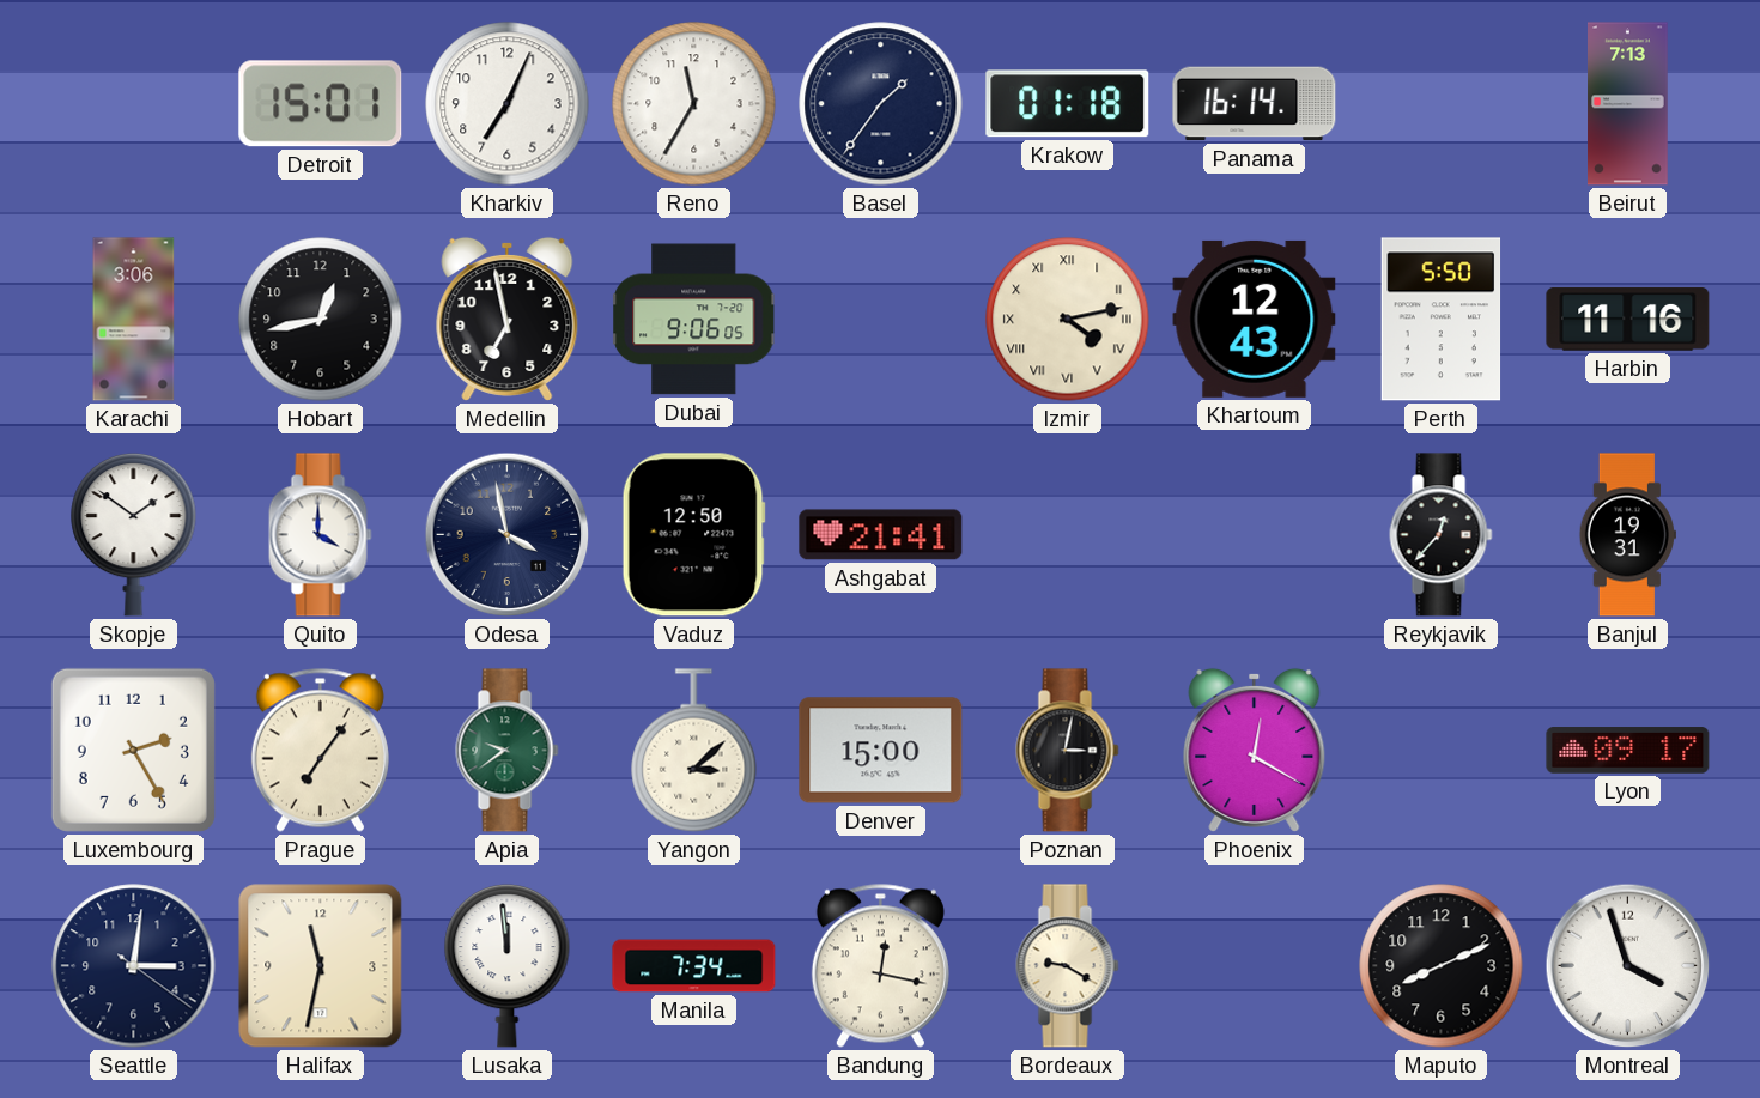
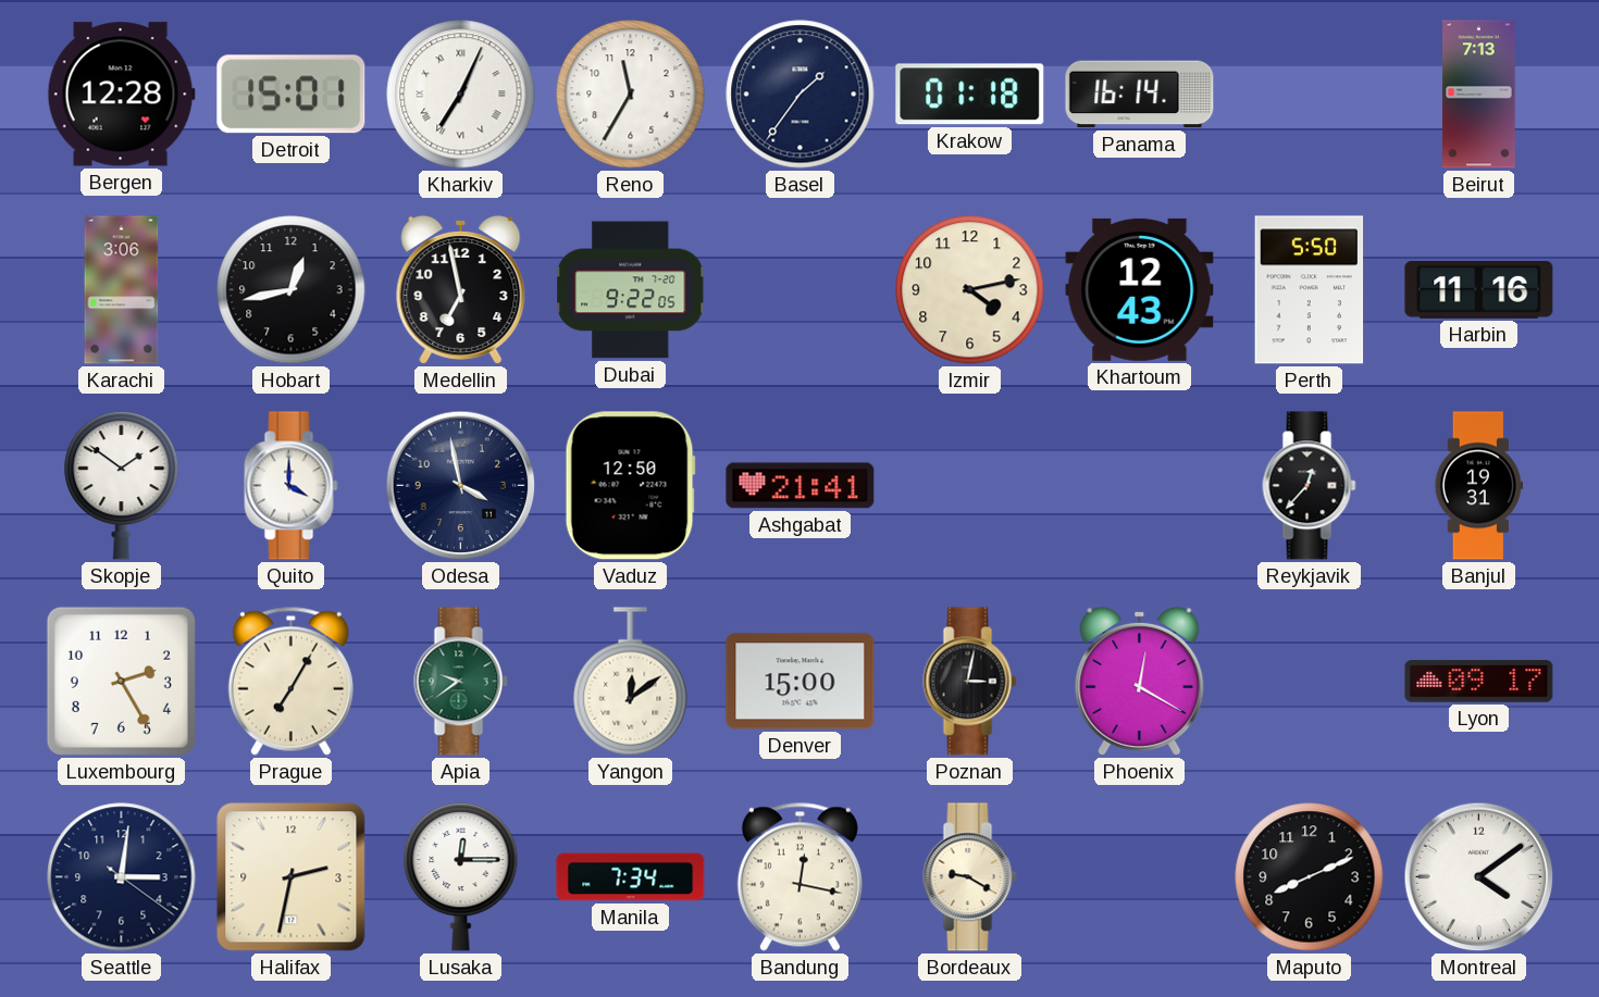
Bergen: none -> 12:28 (121, 95)
Kharkiv numerals: Arabic -> Roman (461, 95)
Dubai: 9:06 -> 9:22 (631, 290)
Izmir numerals: Roman -> Arabic (970, 290)
Prague: 7:06 -> 7:05 (290, 681)
Yangon: 3:08 -> 12:09 (631, 682)
Halifax: 11:32 -> 2:32 (292, 877)
Lusaka: 11:59 -> 12:15 (461, 876)
Montreal: 3:57 -> 4:09 (1479, 877)
